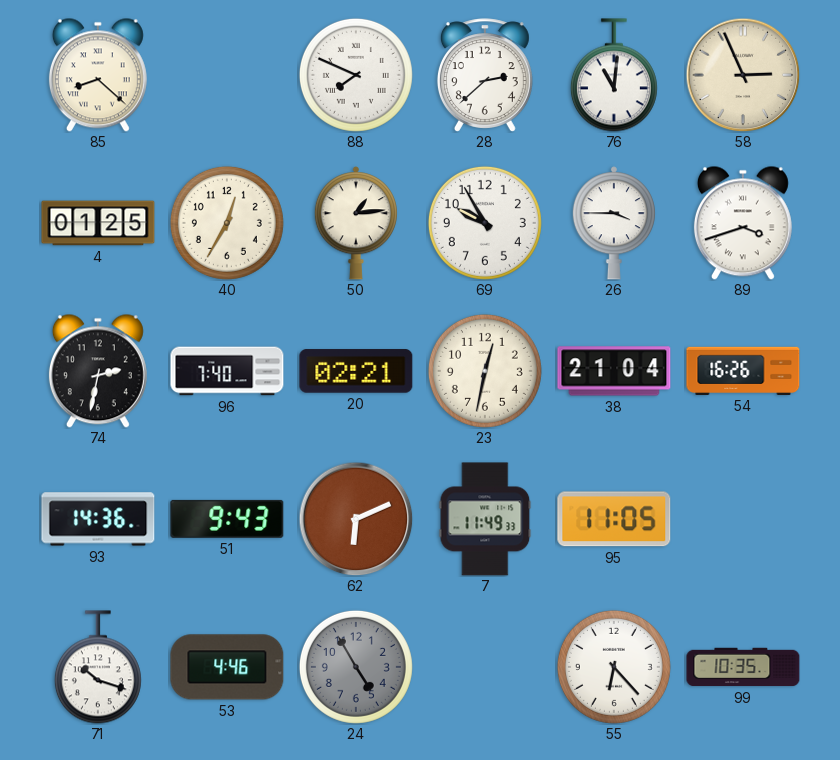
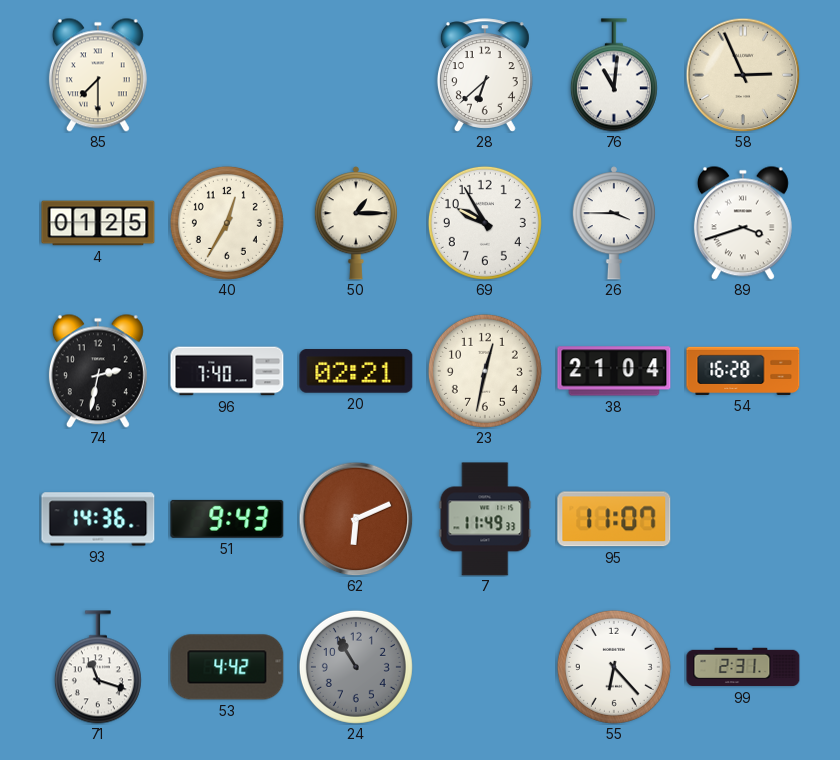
85: 8:22 -> 7:30 (98, 75)
88: 7:49 -> none (356, 75)
28: 2:38 -> 6:38 (485, 75)
50: 1:14 -> 1:15 (356, 223)
54: 16:26 -> 16:28 (743, 371)
95: 11:05 -> 11:07 (614, 519)
71: 10:18 -> 11:18 (98, 667)
53: 4:46 -> 4:42 (227, 667)
24: 4:55 -> 10:55 (356, 667)
99: 10:35 -> 2:31 (743, 667)
